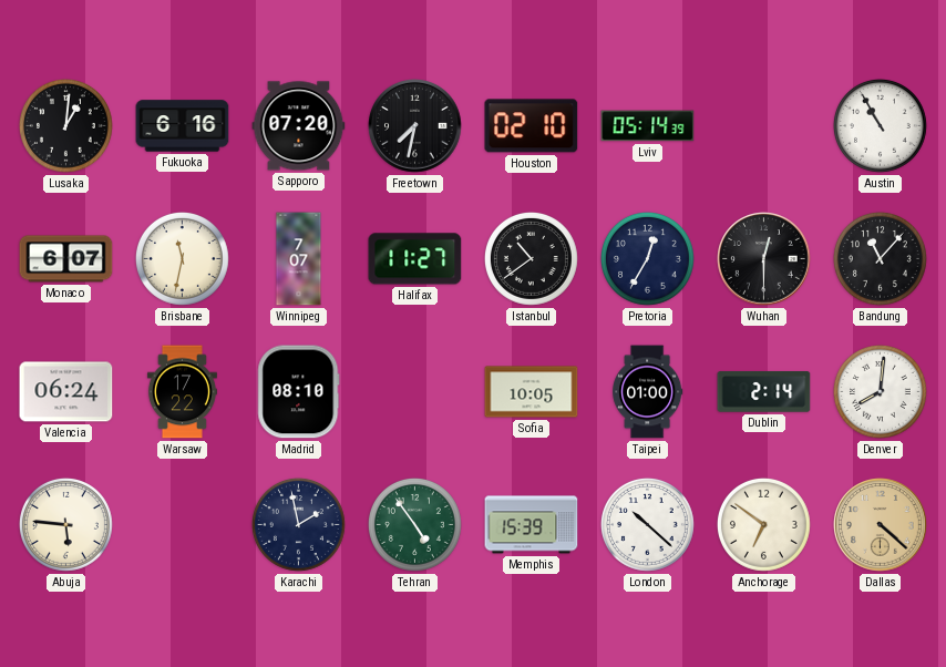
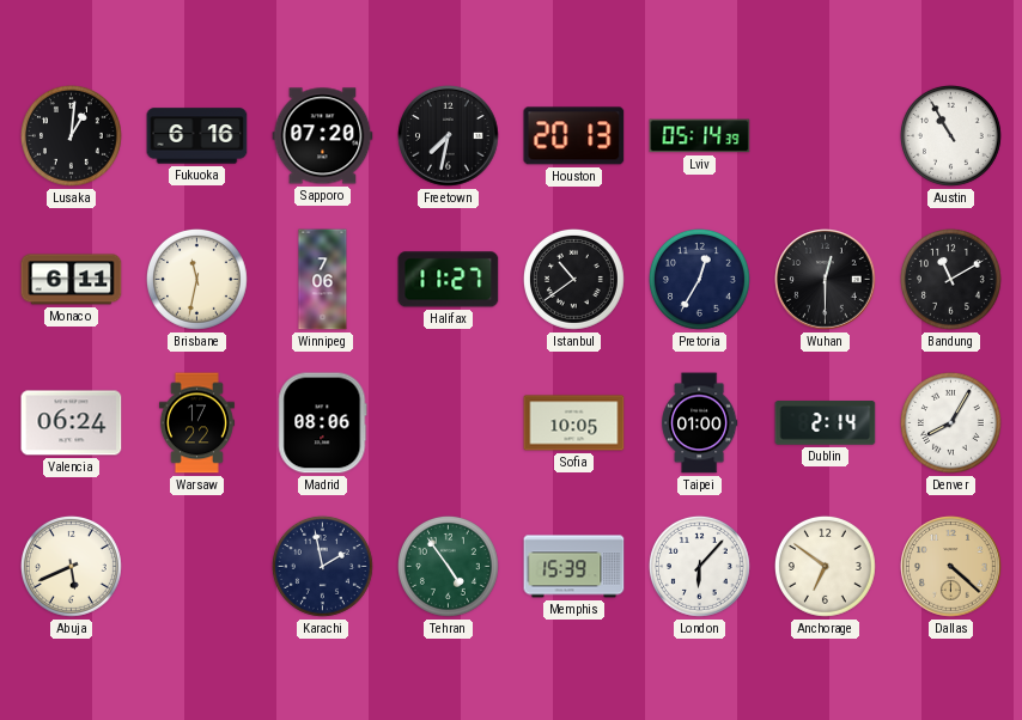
Houston: 02:10 -> 20:13 (574, 136)
Monaco: 6:07 -> 6:11 (72, 280)
Winnipeg: 7:07 -> 7:06 (323, 280)
Bandung: 11:07 -> 11:10 (950, 279)
Madrid: 08:10 -> 08:06 (323, 423)
Denver: 8:01 -> 8:05 (950, 422)
Abuja: 5:46 -> 5:41 (71, 566)
London: 10:22 -> 6:07 (699, 566)
